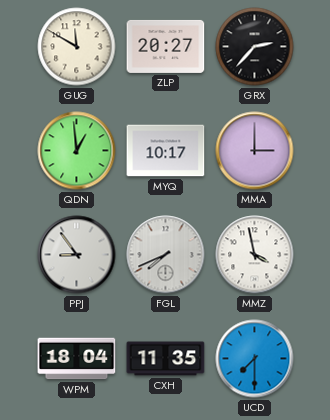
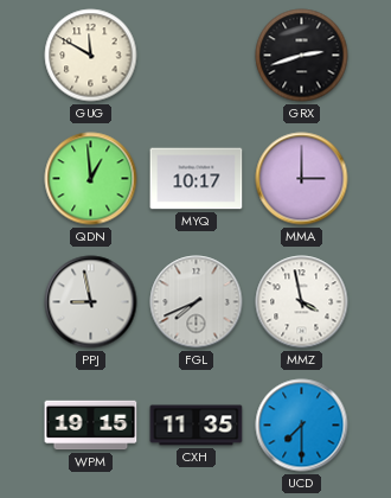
ZLP: 20:27 -> none (166, 46)
GRX: 2:37 -> 2:42 (302, 56)
PPJ: 8:54 -> 8:58 (91, 302)
WPM: 18:04 -> 19:15 (91, 426)
